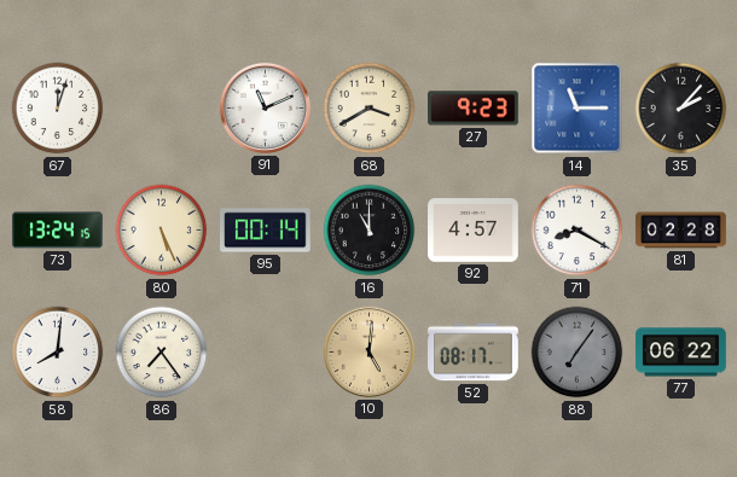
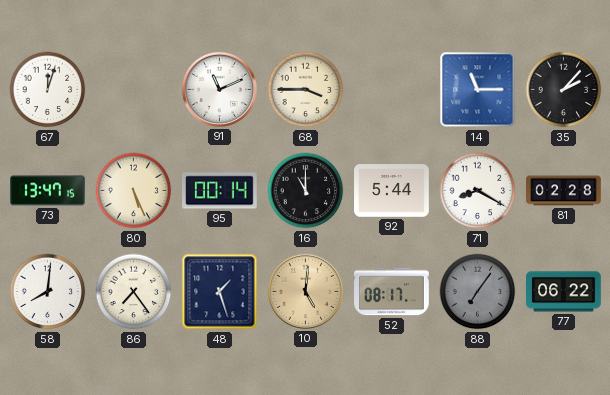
68: 3:40 -> 3:45 (306, 90)
27: 9:23 -> none (474, 109)
73: 13:24 -> 13:47 (48, 191)
92: 4:57 -> 5:44 (392, 191)
48: none -> 1:27 (220, 292)
